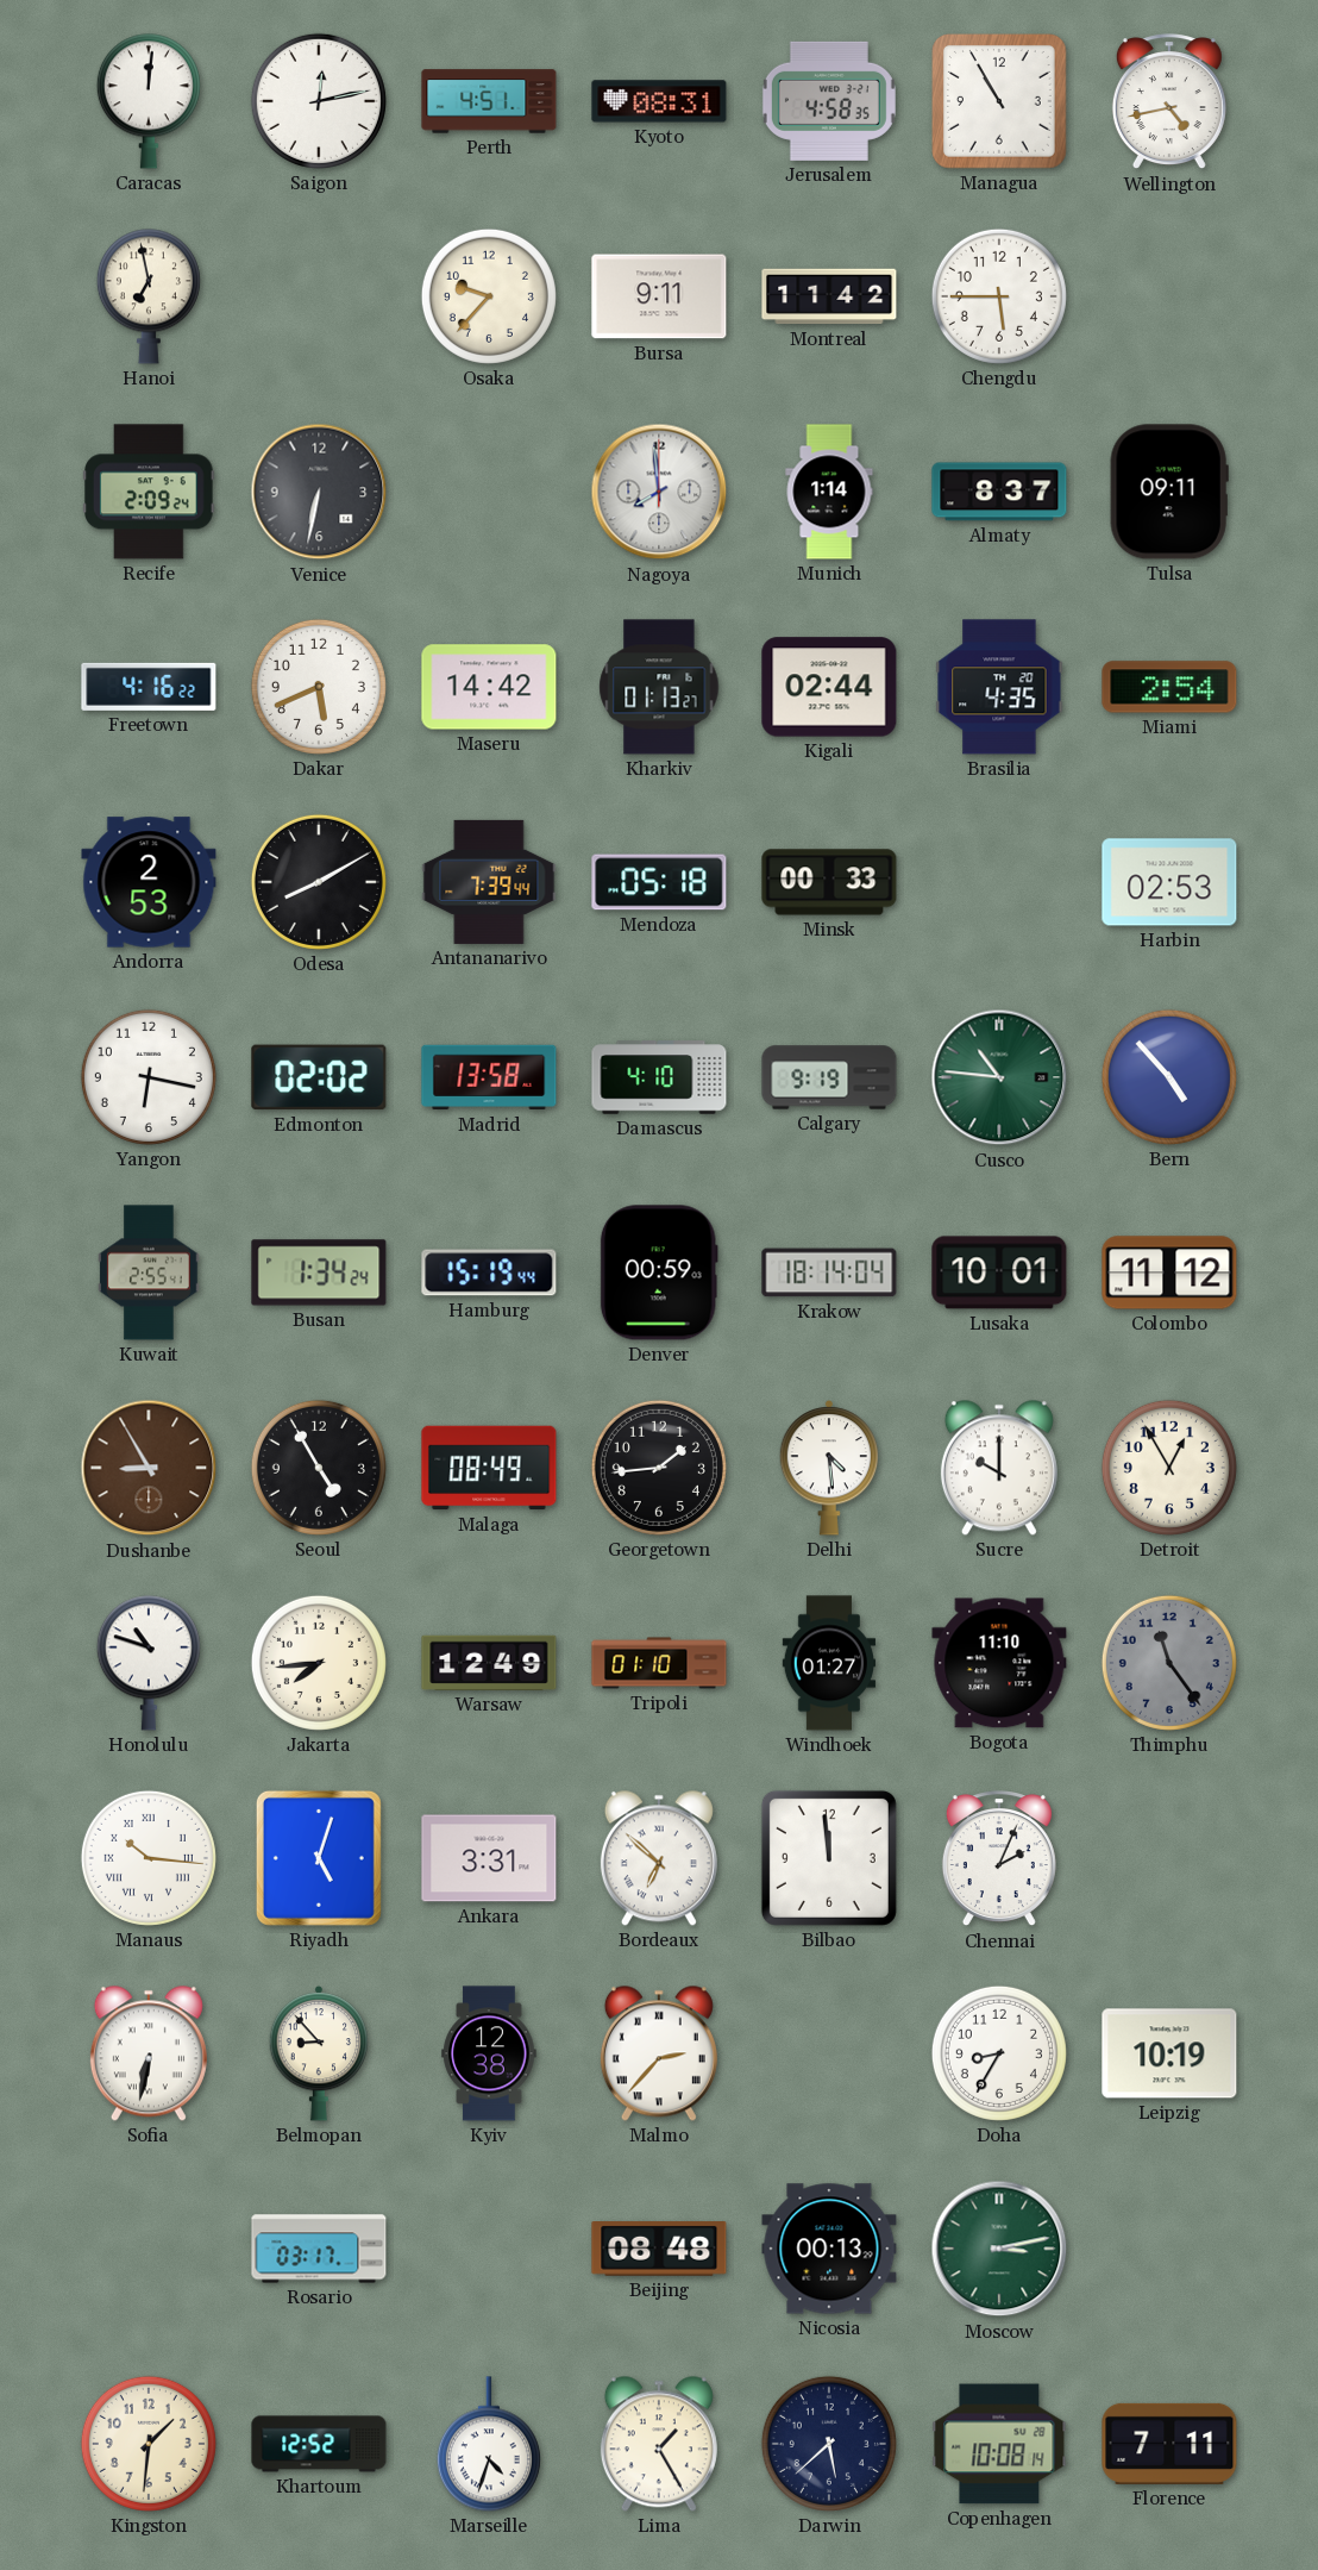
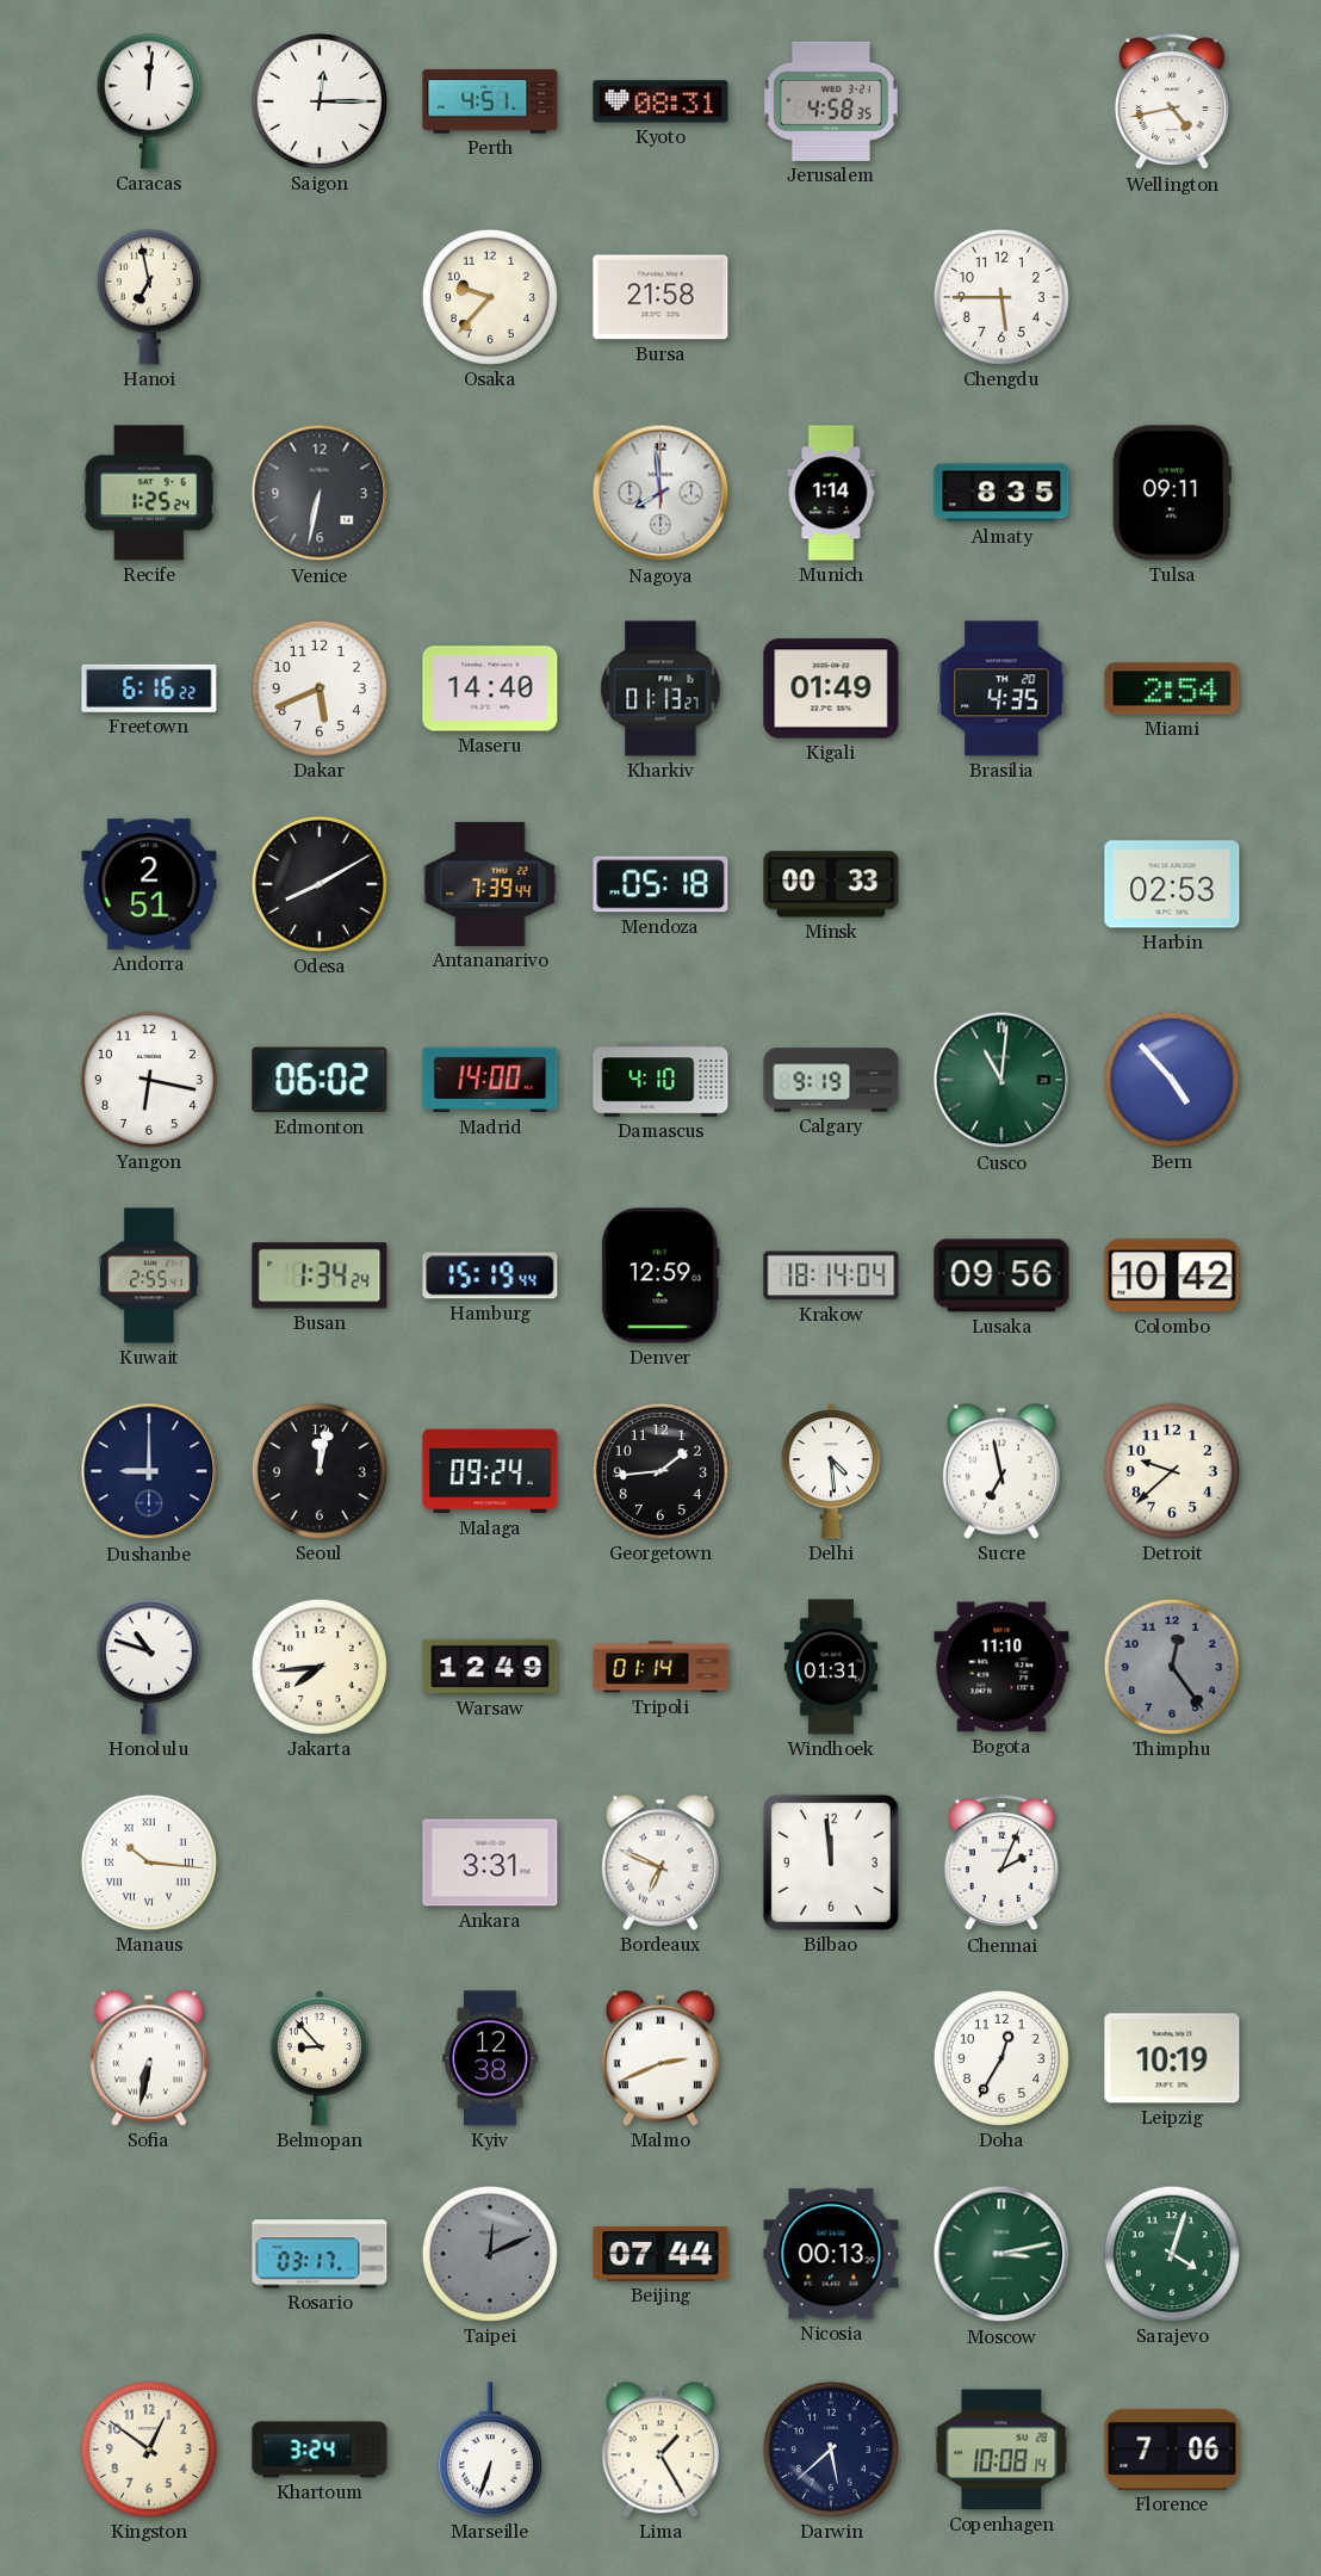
Saigon: 12:13 -> 12:15 (320, 101)
Managua: 10:55 -> none (1000, 102)
Bursa: 9:11 -> 21:58 (660, 297)
Montreal: 11:42 -> none (829, 296)
Recife: 2:09 -> 1:25 (149, 493)
Almaty: 8:37 -> 8:35 (1001, 493)
Freetown: 4:16 -> 6:16 (149, 688)
Maseru: 14:42 -> 14:40 (490, 688)
Kigali: 02:44 -> 01:49 (831, 688)
Andorra: 2:53 -> 2:51 (149, 884)
Edmonton: 02:02 -> 06:02 (320, 1080)
Madrid: 13:58 -> 14:00 (490, 1080)
Cusco: 10:46 -> 11:01 (1001, 1080)
Denver: 00:59 -> 12:59 (660, 1275)
Lusaka: 10:01 -> 09:56 (1001, 1275)
Colombo: 11:12 -> 10:42 (1172, 1275)
Dushanbe: 8:55 -> 9:00 (149, 1471)
Dushanbe dial: brown -> navy (149, 1471)
Seoul: 4:55 -> 12:02 (320, 1471)
Malaga: 08:49 -> 09:24 (490, 1471)
Sucre: 10:00 -> 6:58 (1001, 1471)
Detroit: 12:55 -> 9:38 (1172, 1471)
Tripoli: 01:10 -> 01:14 (660, 1667)
Windhoek: 01:27 -> 01:31 (831, 1667)
Thimphu: 11:24 -> 12:24 (1172, 1667)
Riyadh: 5:03 -> none (319, 1858)
Bordeaux: 6:52 -> 6:49 (660, 1862)
Malmo: 2:37 -> 2:41 (660, 2058)
Doha: 8:35 -> 12:35 (1001, 2058)
Taipei: none -> 12:11 (490, 2254)
Beijing: 08:48 -> 07:44 (660, 2255)
Sarajevo: none -> 4:03 (1172, 2254)
Kingston: 1:31 -> 12:51 (149, 2450)
Khartoum: 12:52 -> 3:24 (320, 2450)
Marseille: 4:33 -> 6:33 (490, 2450)
Florence: 7:11 -> 7:06 (1172, 2450)
